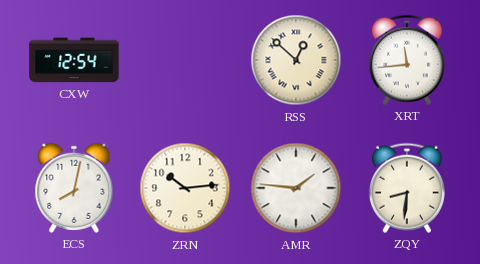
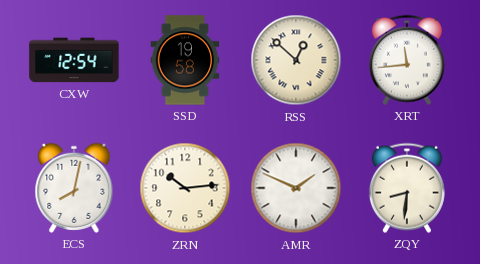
SSD: none -> 19:58 (185, 60)
AMR: 1:46 -> 1:49 (296, 188)
